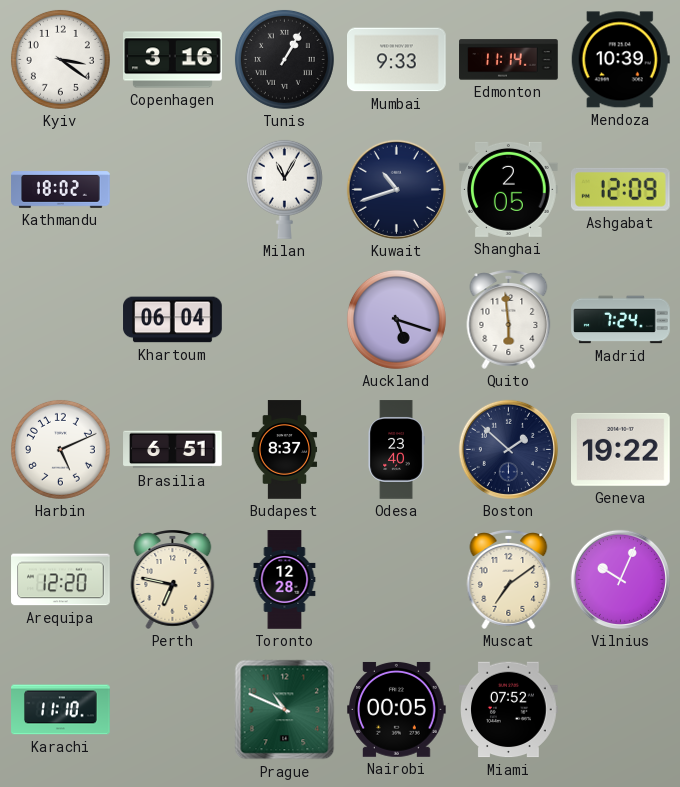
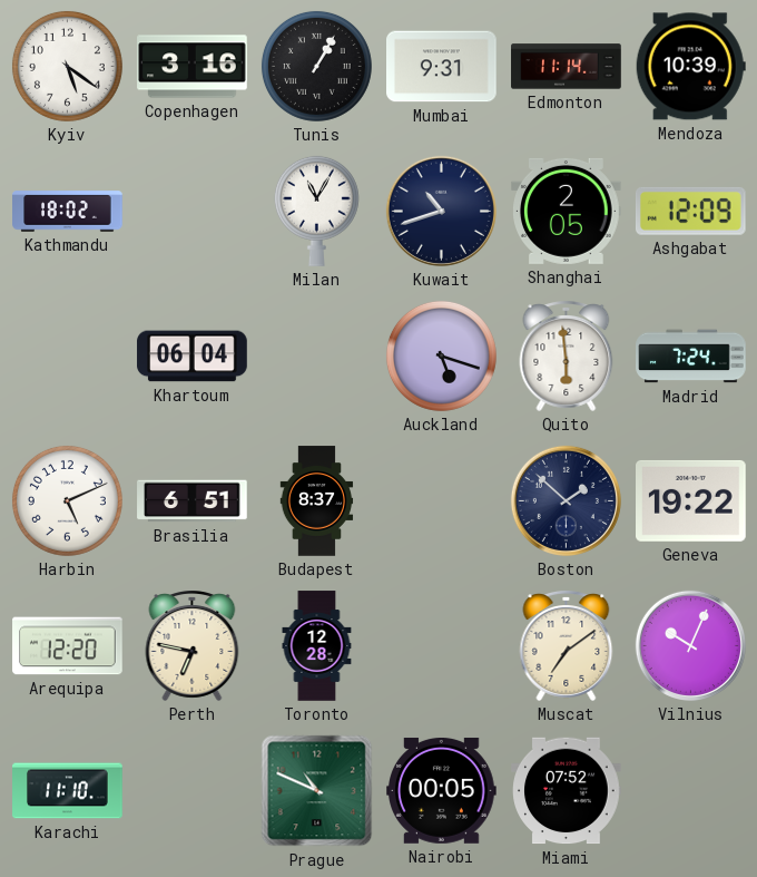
Kyiv: 3:21 -> 5:21 (67, 66)
Mumbai: 9:33 -> 9:31 (442, 67)
Odesa: 23:40 -> none (396, 450)
